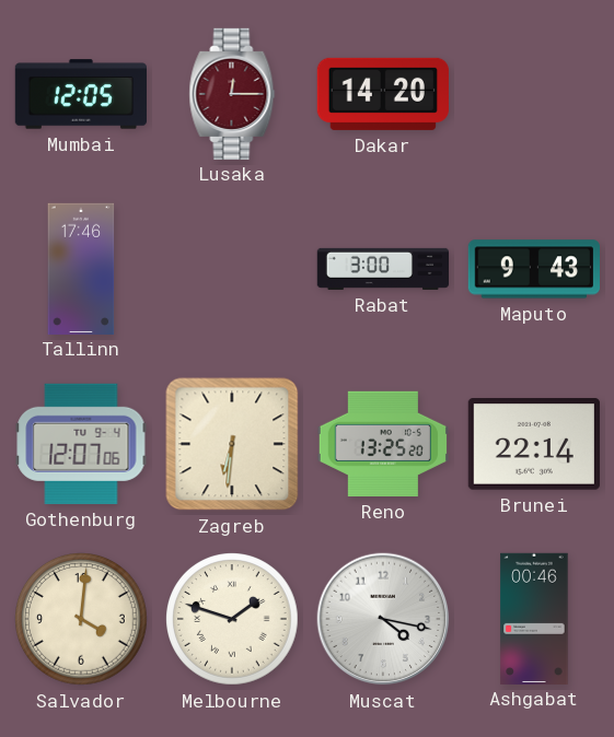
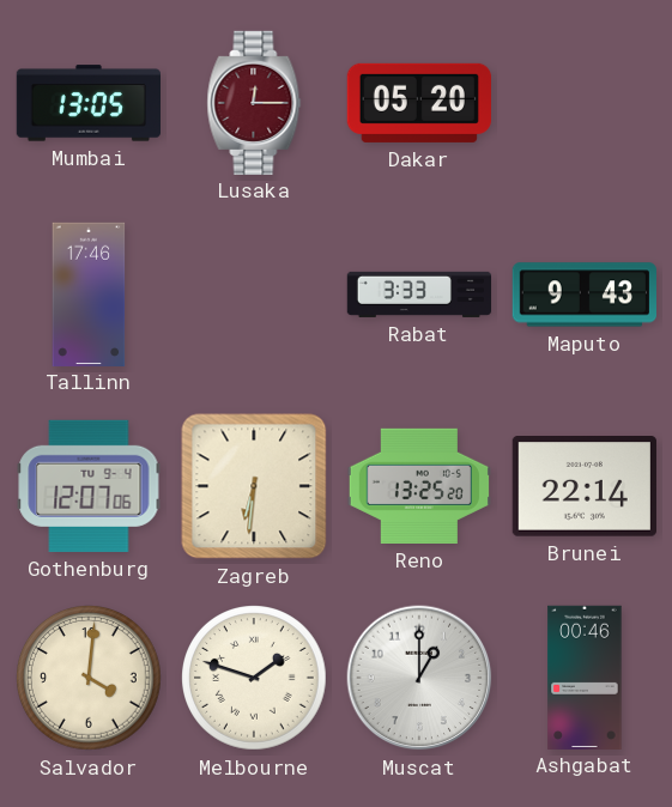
Mumbai: 12:05 -> 13:05 (87, 103)
Dakar: 14:20 -> 05:20 (419, 103)
Rabat: 3:00 -> 3:33 (419, 295)
Muscat: 4:17 -> 1:00 (419, 678)
